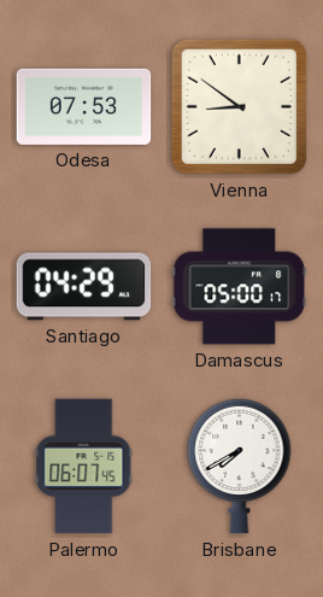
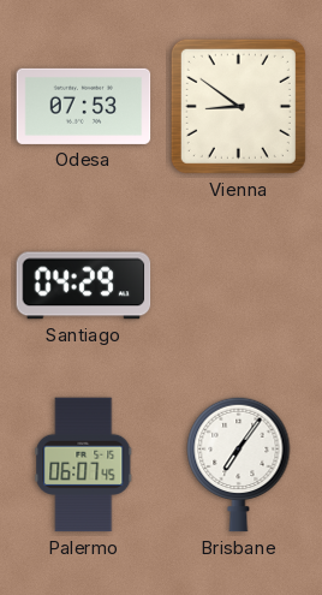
Damascus: 05:00 -> none (240, 287)
Brisbane: 7:40 -> 7:06 (239, 464)
